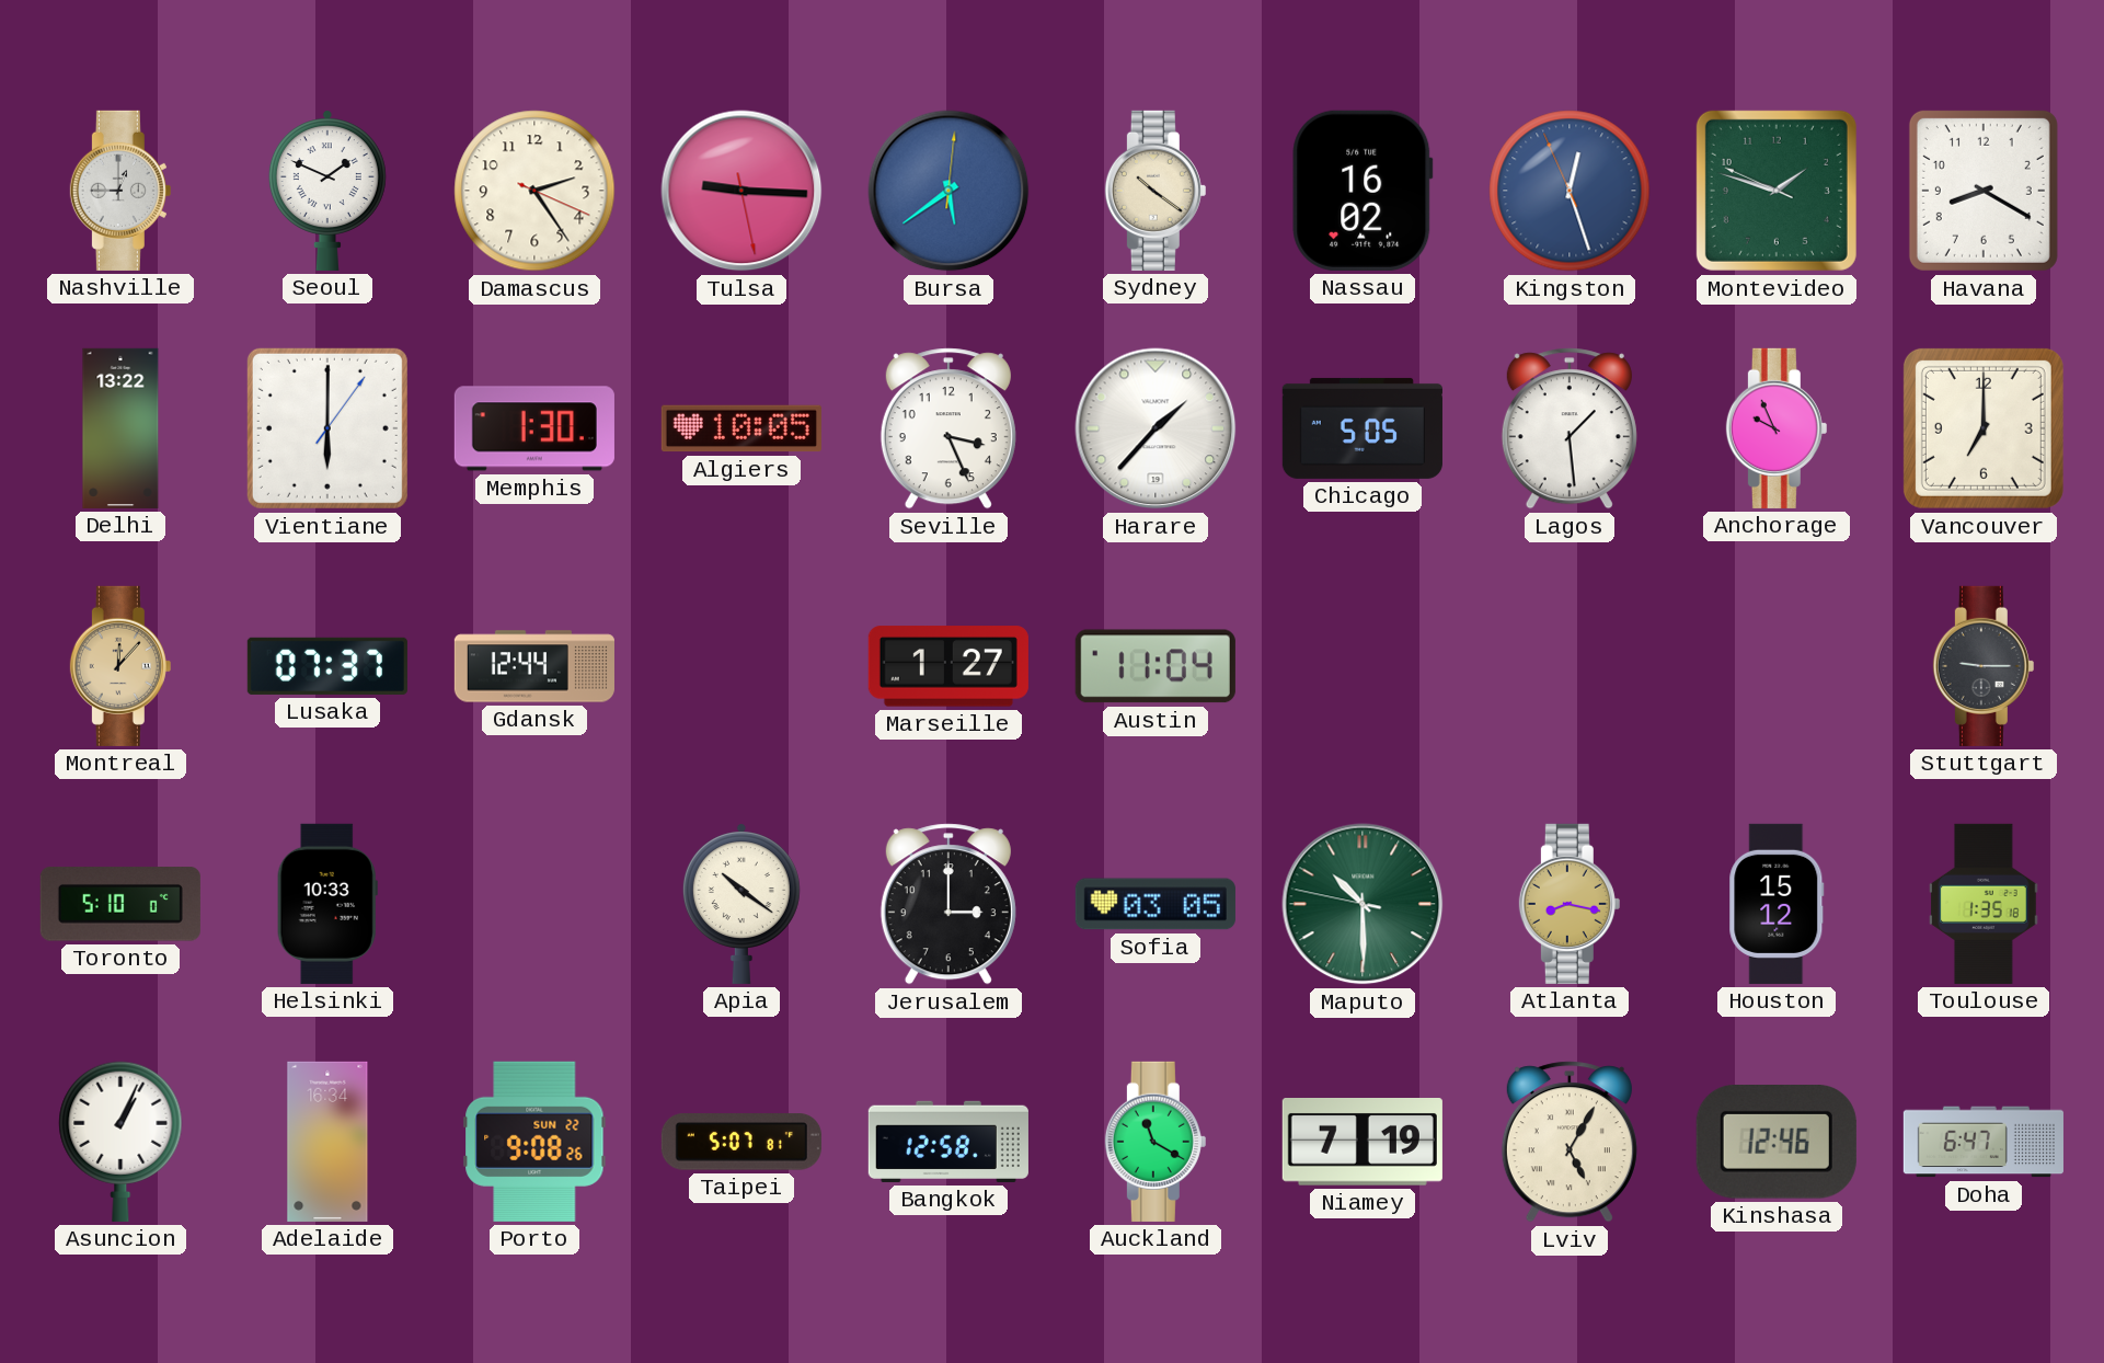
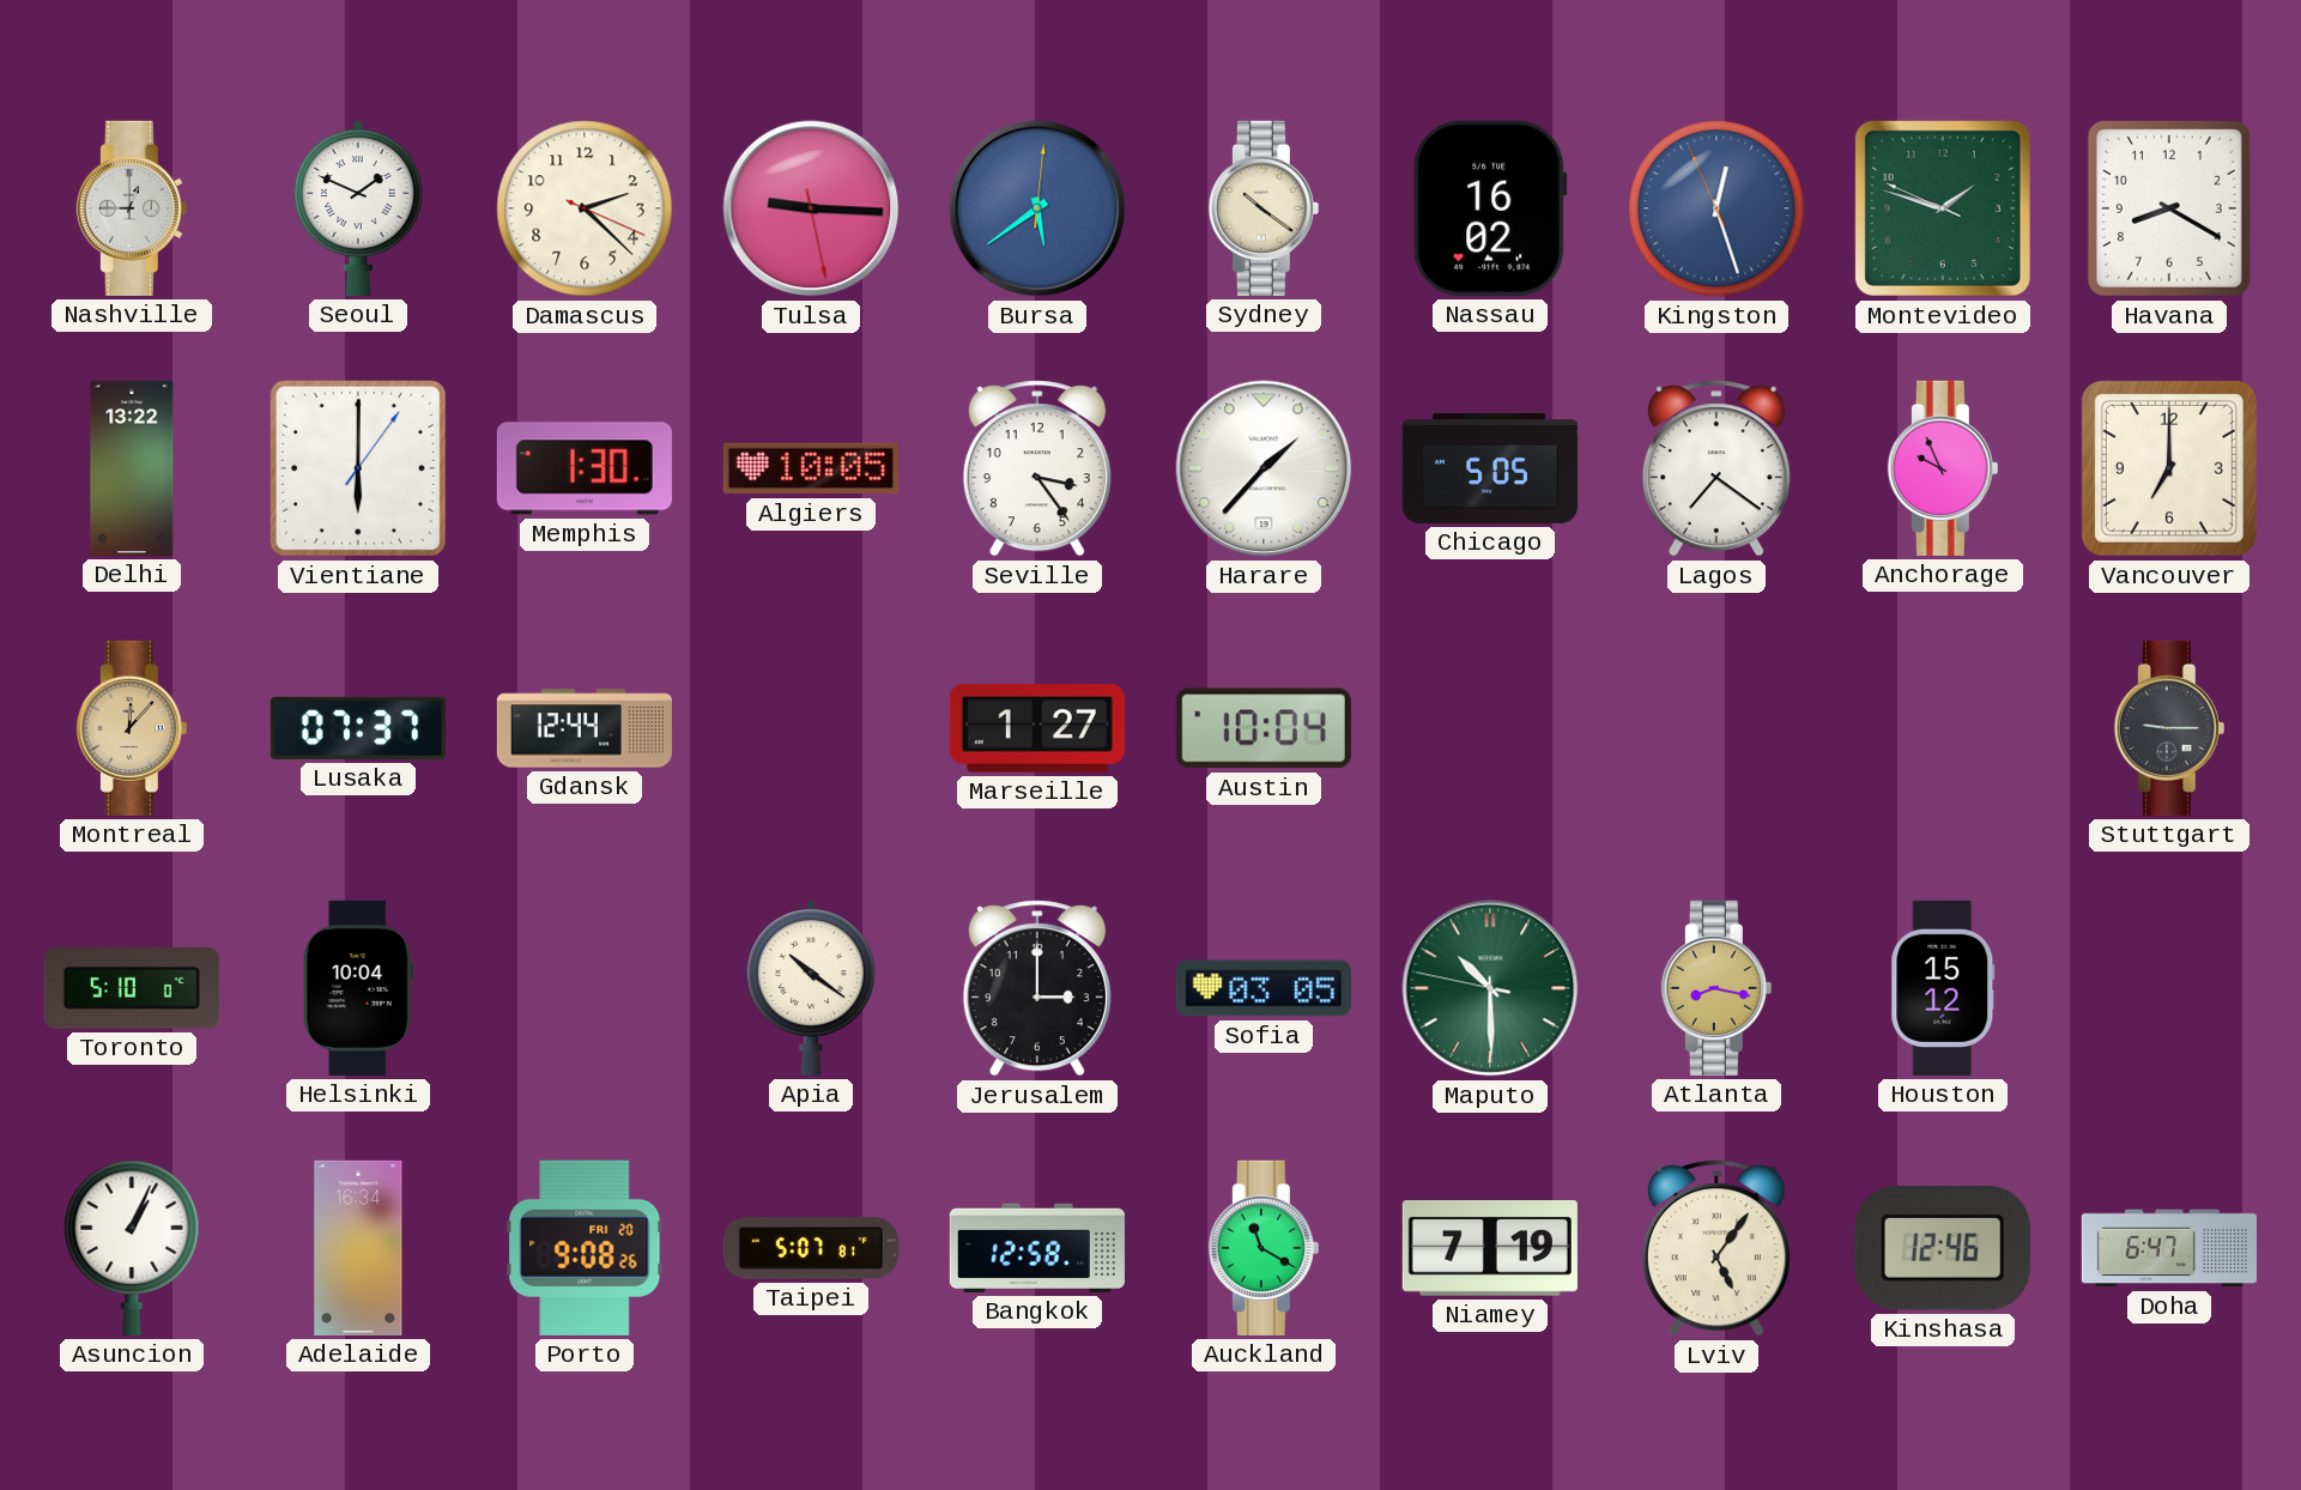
Damascus: 2:24 -> 2:22 (585, 208)
Seville: 3:26 -> 3:24 (1037, 468)
Lagos: 1:29 -> 7:21 (1716, 468)
Austin: 11:04 -> 10:04 (1264, 728)
Helsinki: 10:33 -> 10:04 (358, 988)
Toulouse: 1:35 -> none (1984, 904)
Porto date: SUN 22 -> FRI 20 (585, 1248)
Lviv: 5:05 -> 5:06 (1716, 1248)
